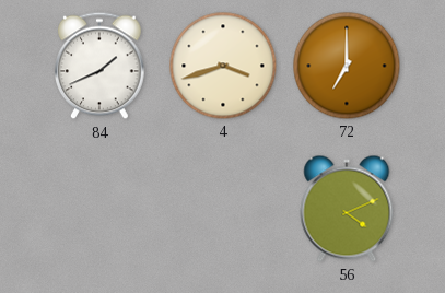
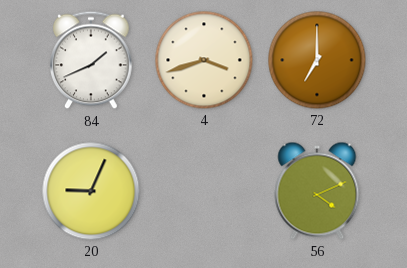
20: none -> 9:04 (91, 191)
